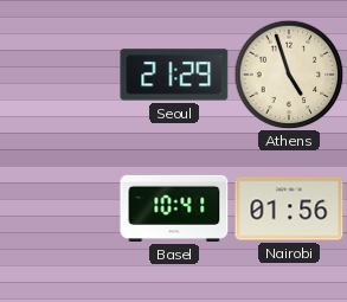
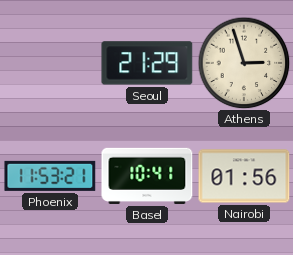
Athens: 4:57 -> 2:57 (244, 63)
Phoenix: none -> 11:53 (50, 176)
